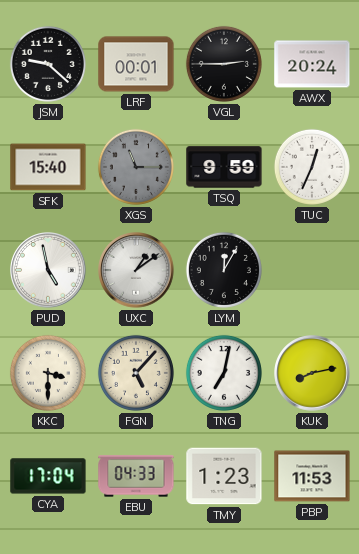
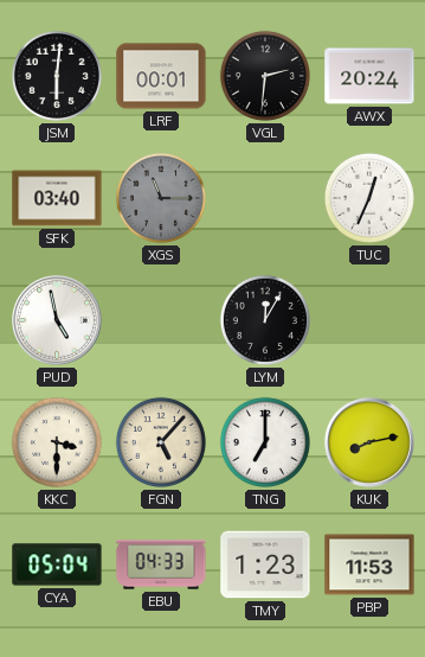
JSM: 9:22 -> 6:01 (57, 76)
VGL: 2:45 -> 2:31 (265, 76)
SFK: 15:40 -> 03:40 (57, 198)
TSQ: 9:59 -> none (224, 167)
UXC: 1:09 -> none (136, 270)
TNG: 7:02 -> 7:00 (265, 442)
CYA: 17:04 -> 05:04 (57, 564)
